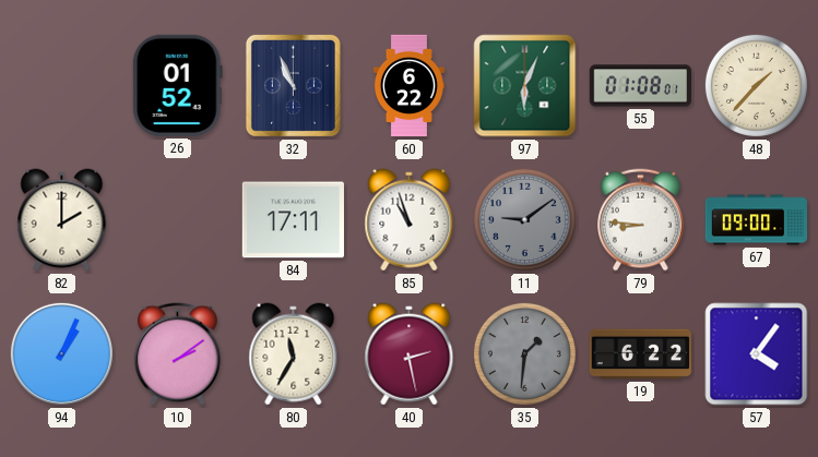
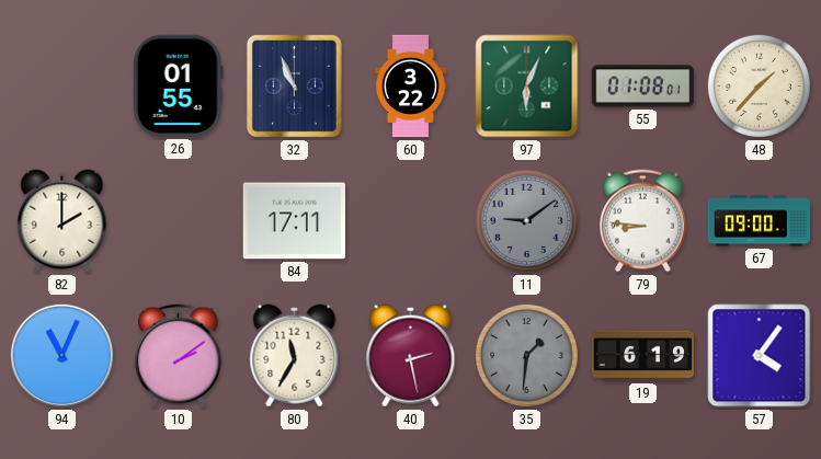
26: 01:52 -> 01:55 (178, 85)
60: 6:22 -> 3:22 (410, 87)
85: 10:57 -> none (410, 220)
94: 1:04 -> 11:04 (61, 355)
19: 6:22 -> 6:19 (642, 356)
